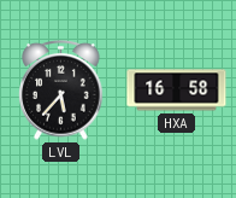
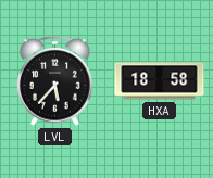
HXA: 16:58 -> 18:58 (160, 81)
